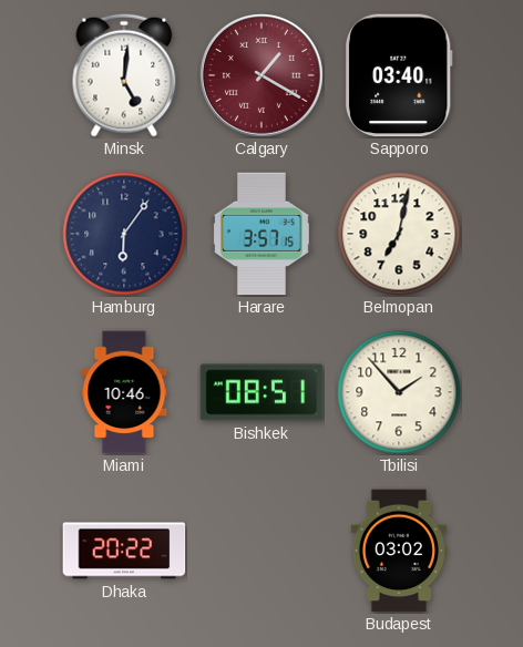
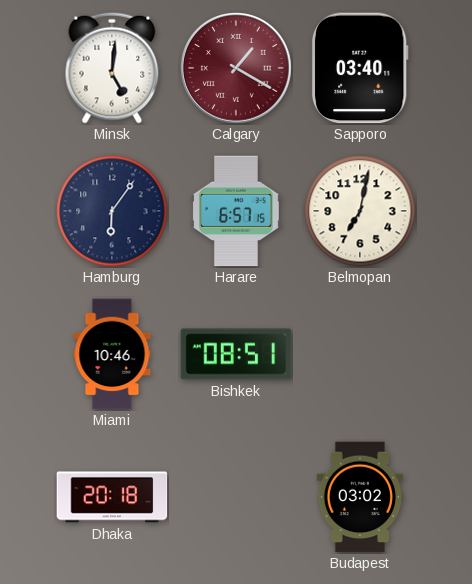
Harare: 3:57 -> 6:57 (236, 211)
Tbilisi: 1:53 -> none (399, 392)
Dhaka: 20:22 -> 20:18 (112, 497)
